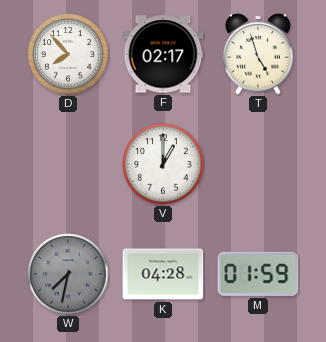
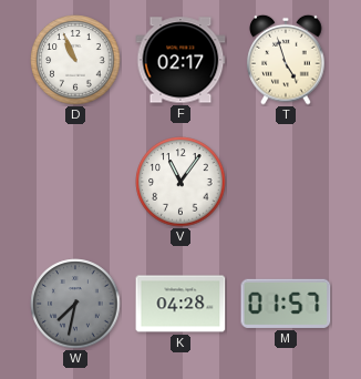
D: 7:53 -> 10:56 (75, 60)
V: 1:00 -> 11:06 (180, 182)
M: 01:59 -> 01:57 (286, 304)
